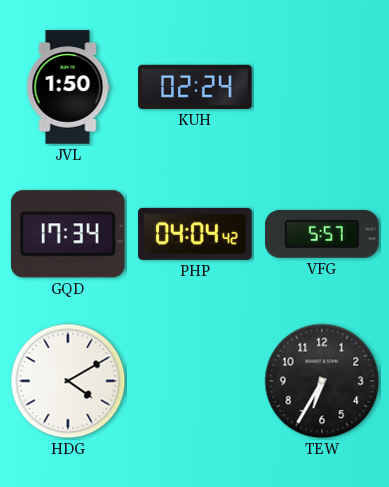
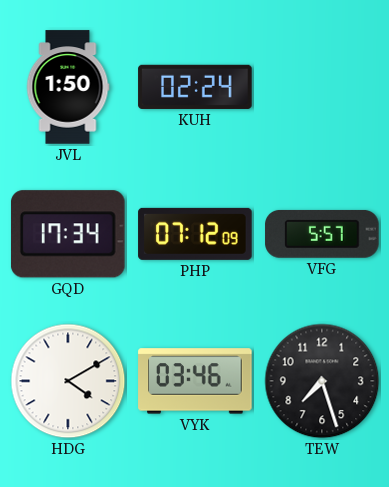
PHP: 04:04 -> 07:12 (195, 234)
VYK: none -> 03:46 (195, 381)
TEW: 6:35 -> 7:27 (322, 381)
